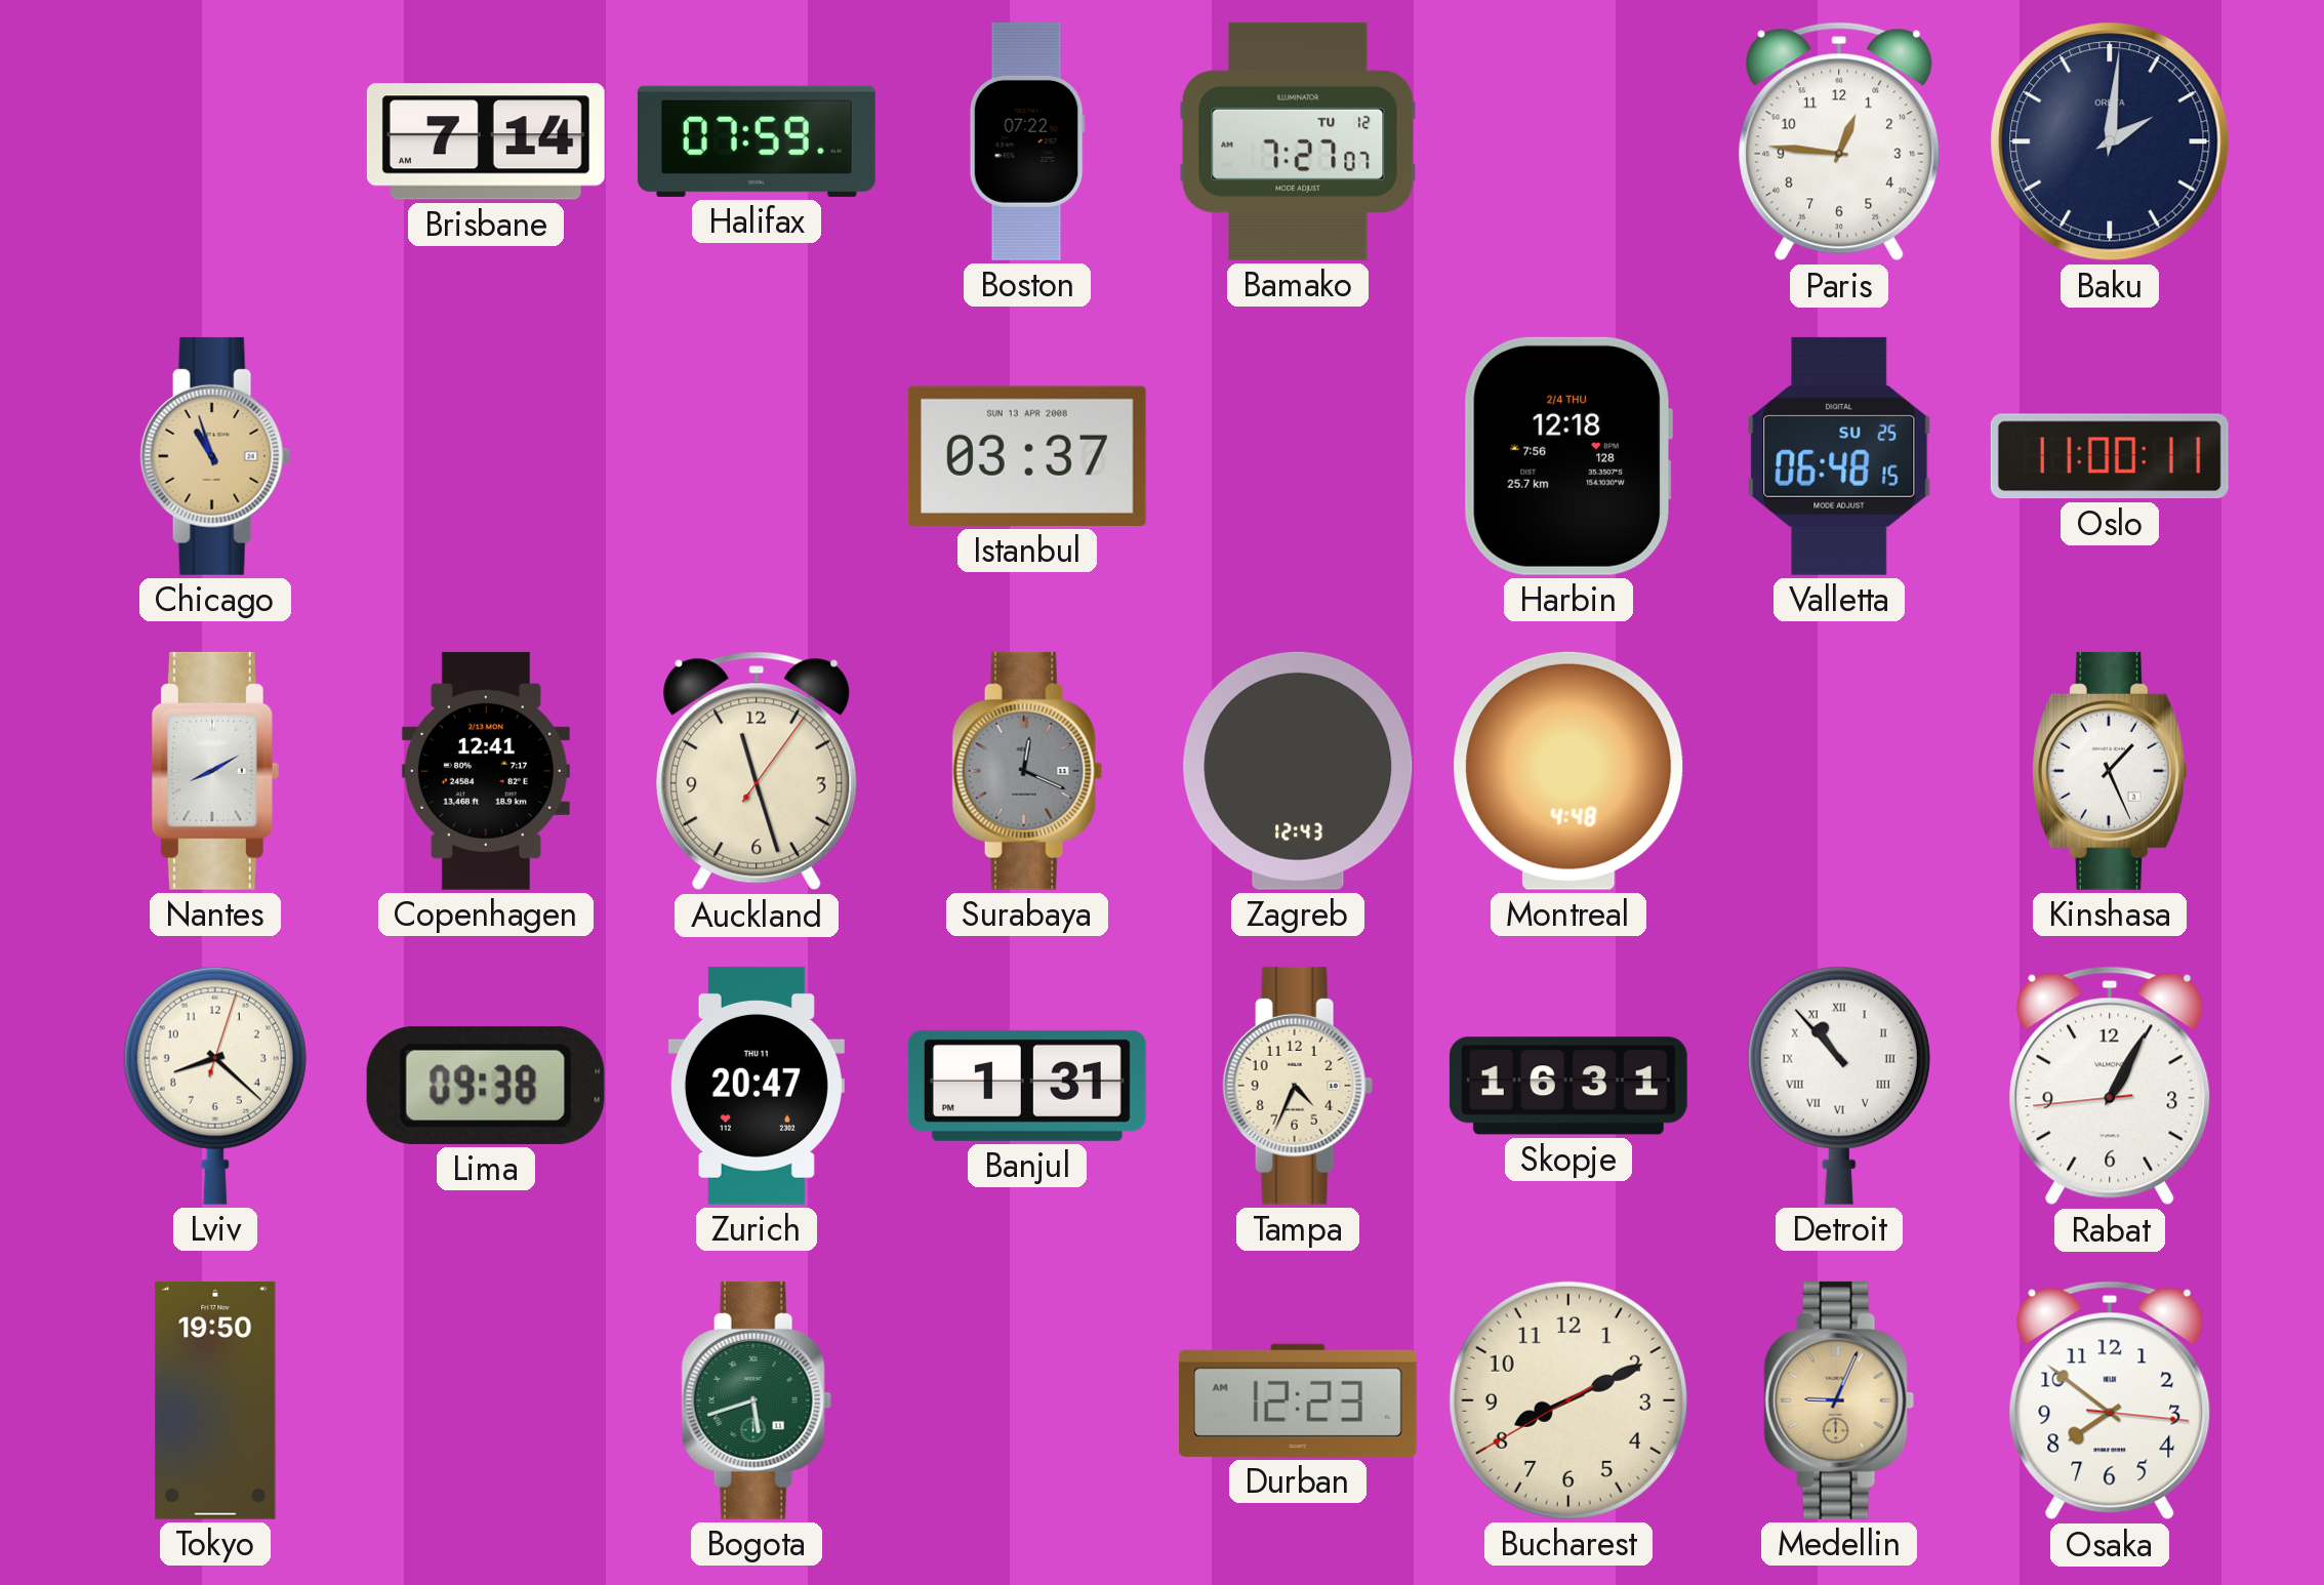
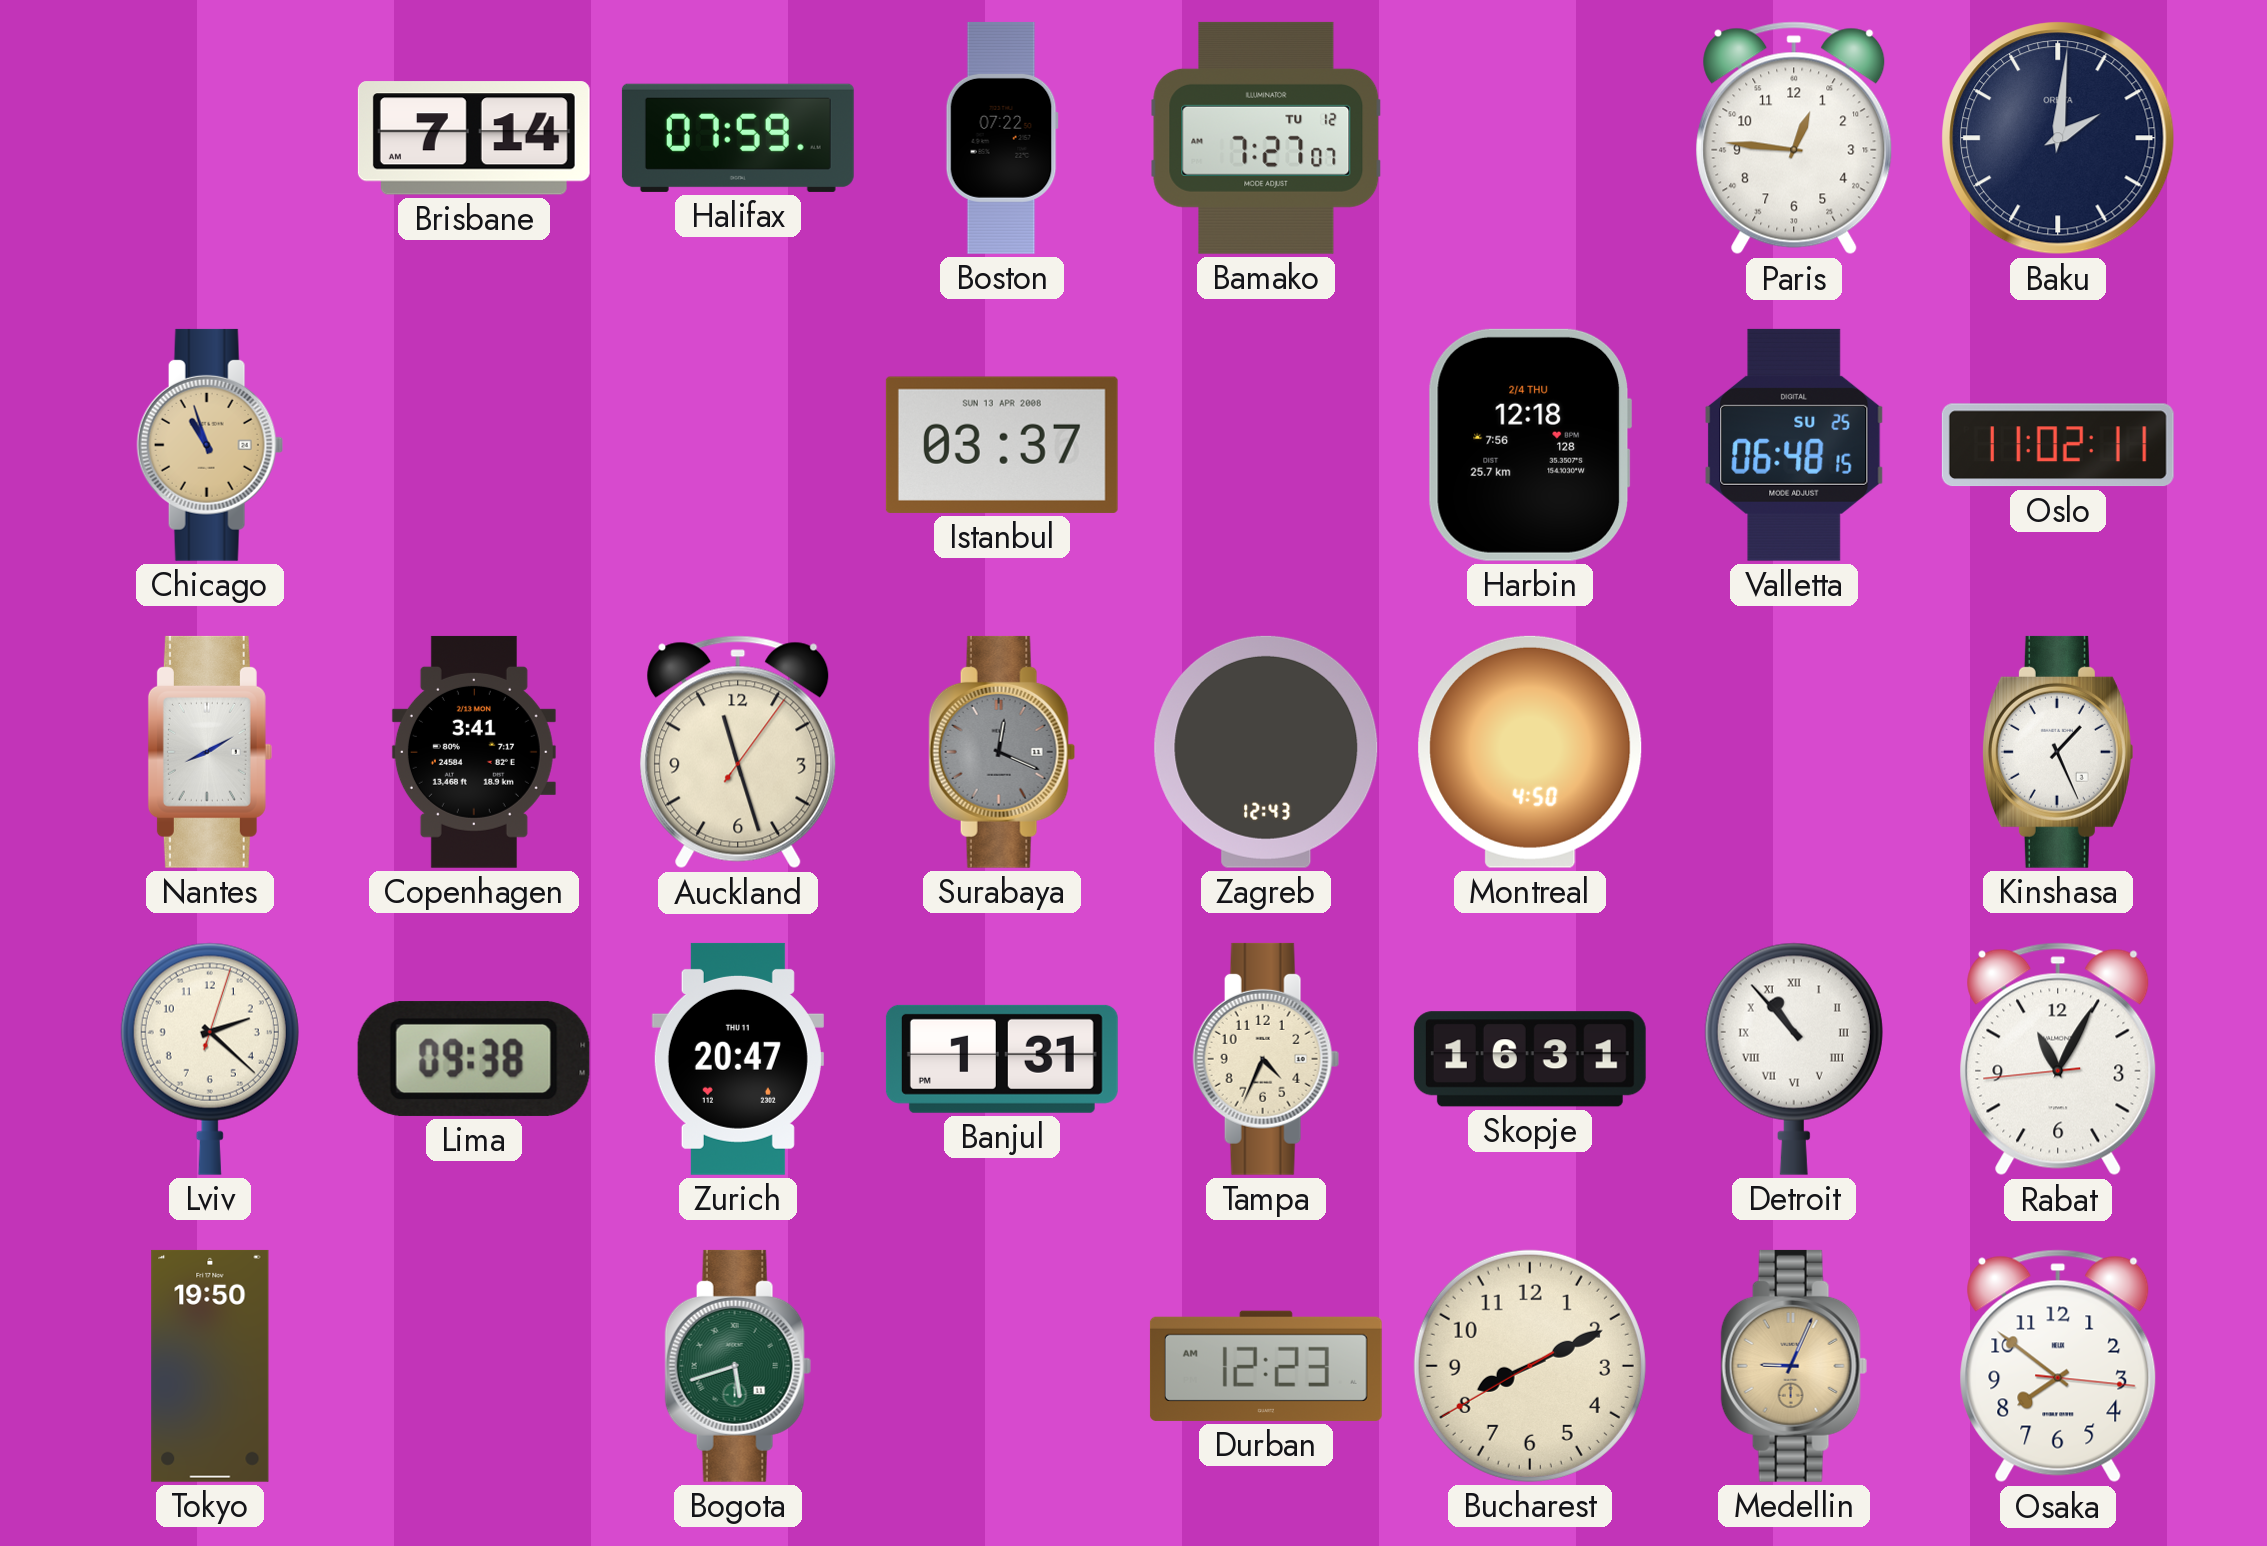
Oslo: 11:00 -> 11:02 (2058, 445)
Copenhagen: 12:41 -> 3:41 (474, 752)
Montreal: 4:48 -> 4:50 (1530, 752)
Lviv: 8:22 -> 2:22 (210, 1059)
Rabat: 1:04 -> 11:04 (2058, 1059)
